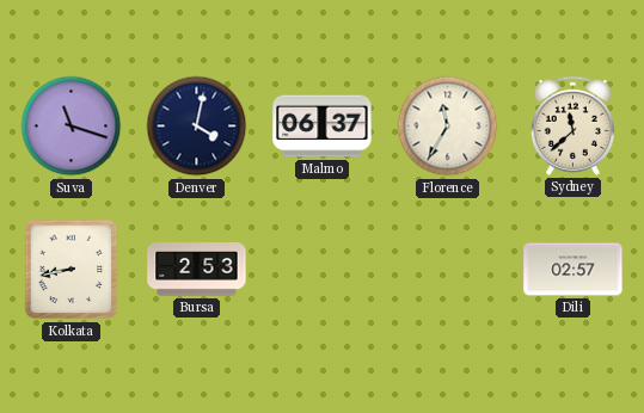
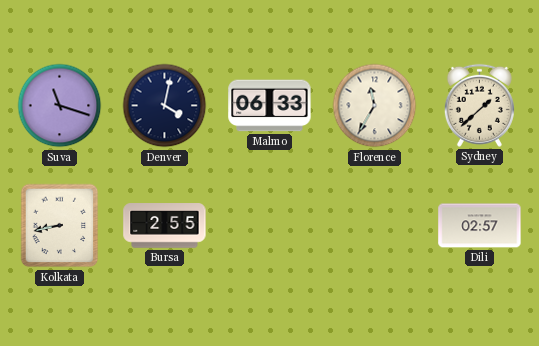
Malmo: 06:37 -> 06:33 (270, 106)
Sydney: 11:38 -> 1:38 (479, 105)
Bursa: 2:53 -> 2:55 (165, 226)
